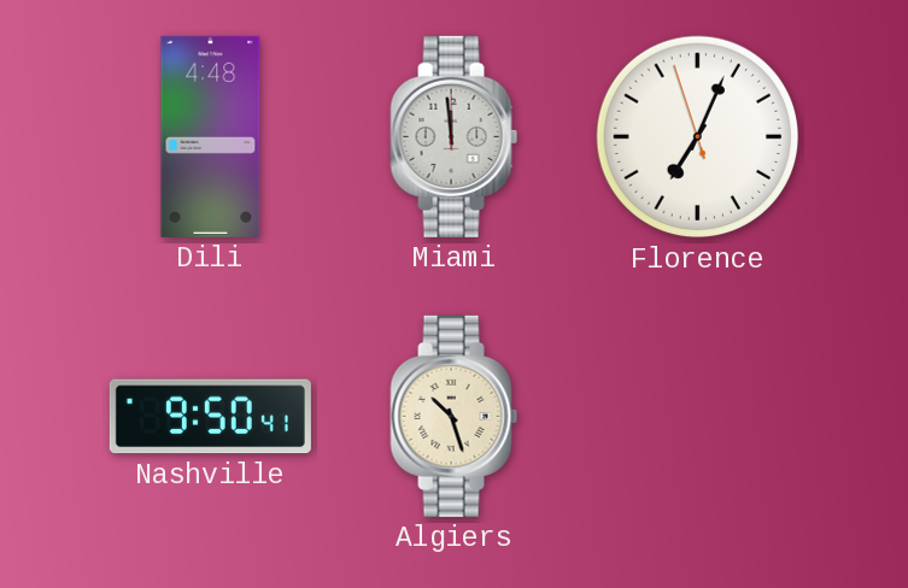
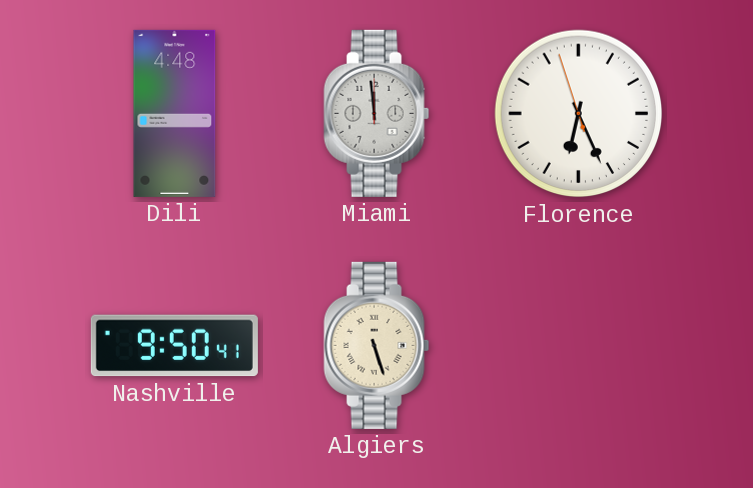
Florence: 7:03 -> 6:25 (579, 114)
Algiers: 10:27 -> 5:27 (377, 345)
